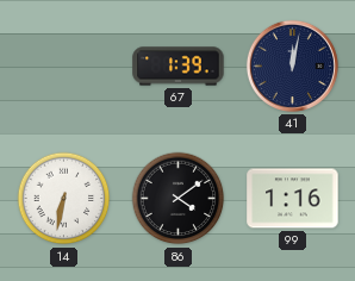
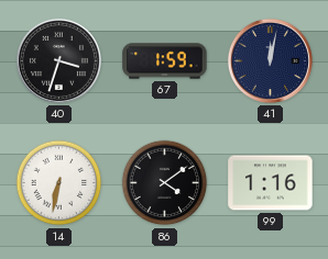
40: none -> 3:33 (58, 60)
67: 1:39 -> 1:59 (165, 61)
